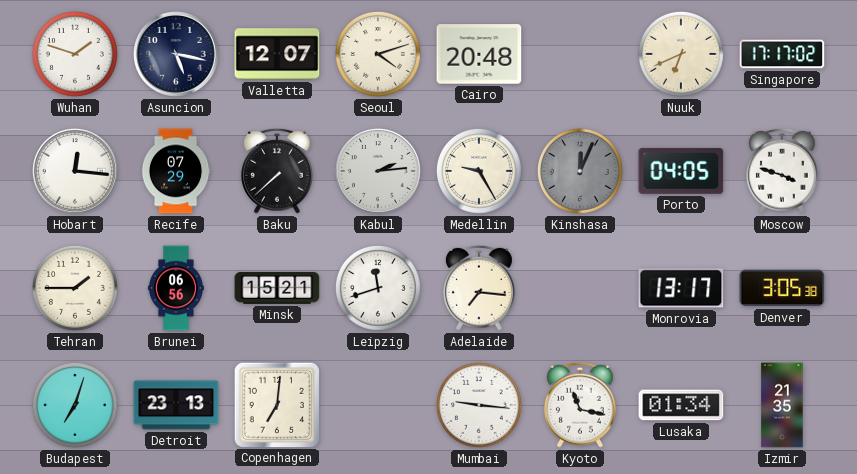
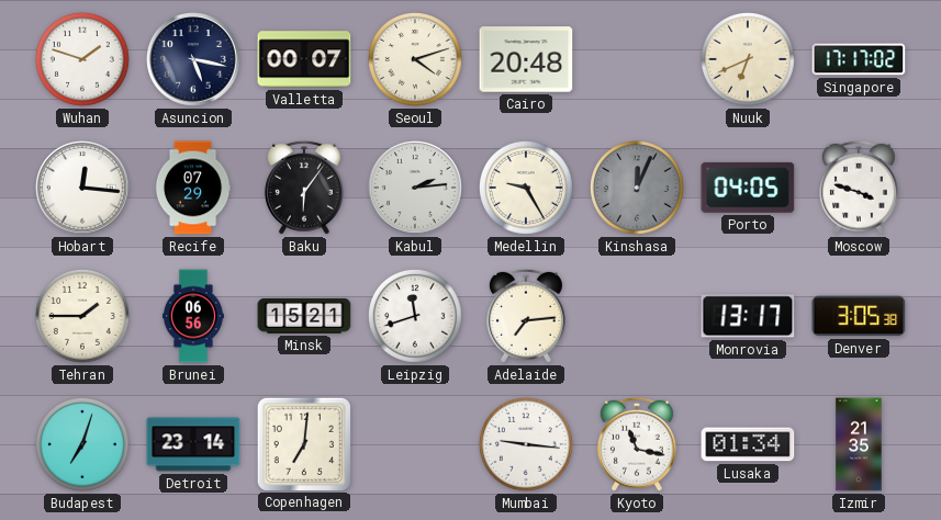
Valletta: 12:07 -> 00:07 (304, 59)
Baku: 7:38 -> 6:06 (304, 188)
Adelaide: 7:16 -> 7:14 (526, 316)
Detroit: 23:13 -> 23:14 (193, 444)
